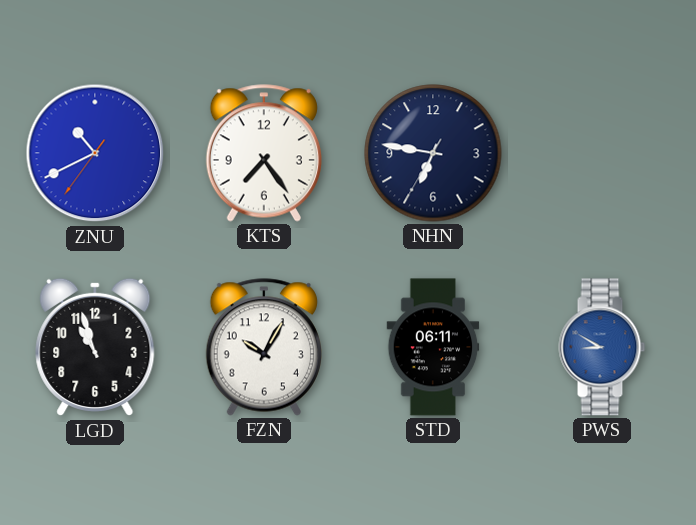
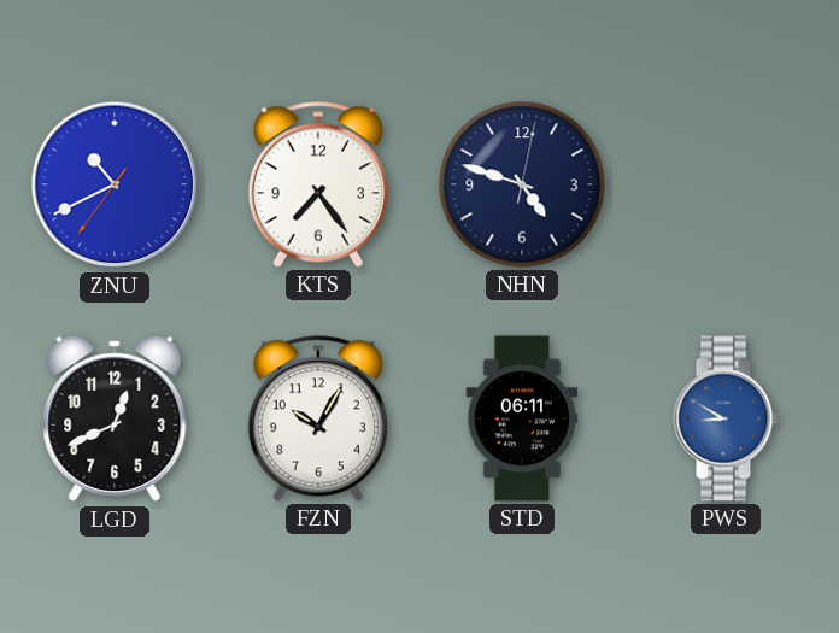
NHN: 6:46 -> 4:48 (522, 184)
LGD: 10:57 -> 12:41 (115, 418)
